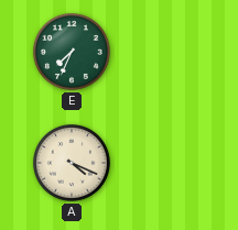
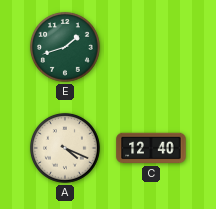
E: 7:34 -> 1:42 (65, 47)
C: none -> 12:40 (151, 148)
